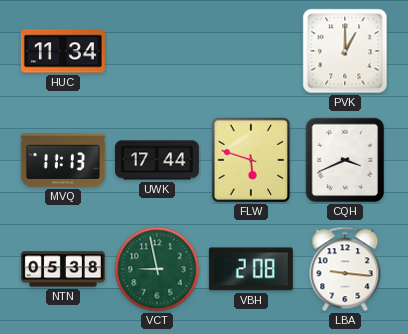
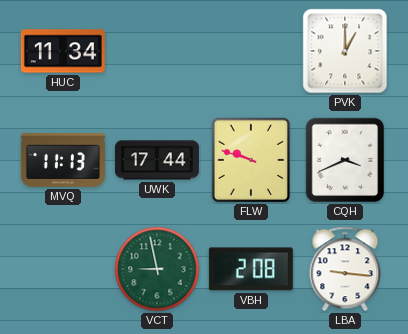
FLW: 5:48 -> 9:48 (251, 160)
NTN: 05:38 -> none (63, 269)
